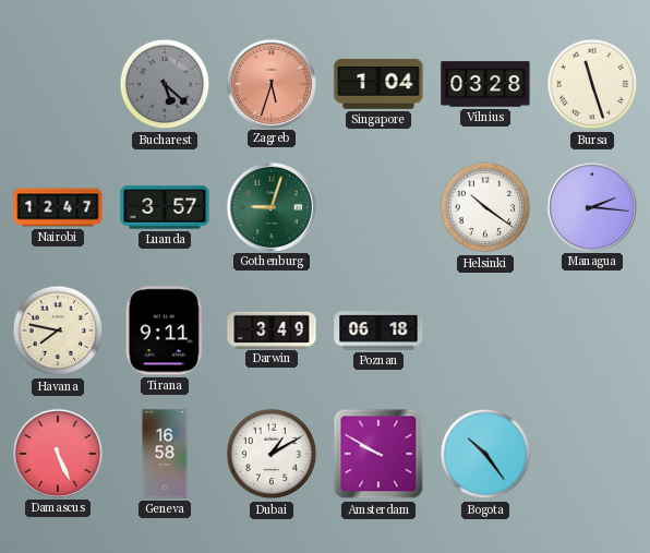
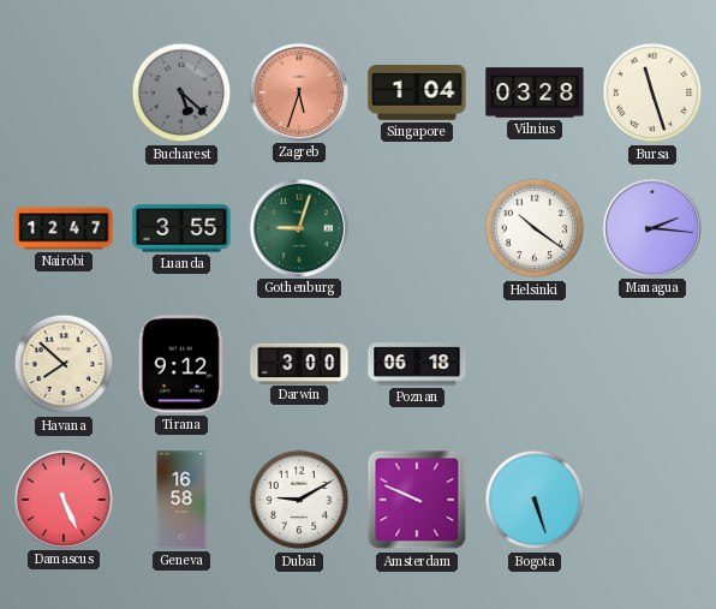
Luanda: 3:57 -> 3:55 (181, 228)
Havana: 7:47 -> 7:52 (64, 364)
Tirana: 9:11 -> 9:12 (181, 364)
Darwin: 3:49 -> 3:00 (299, 363)
Dubai: 1:10 -> 9:10 (299, 500)
Amsterdam: 9:50 -> 9:49 (417, 500)
Bogota: 10:24 -> 5:27 (535, 500)
